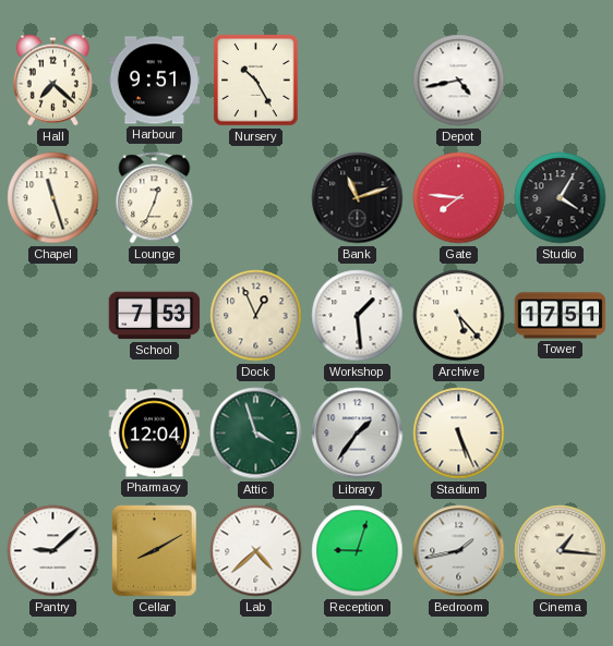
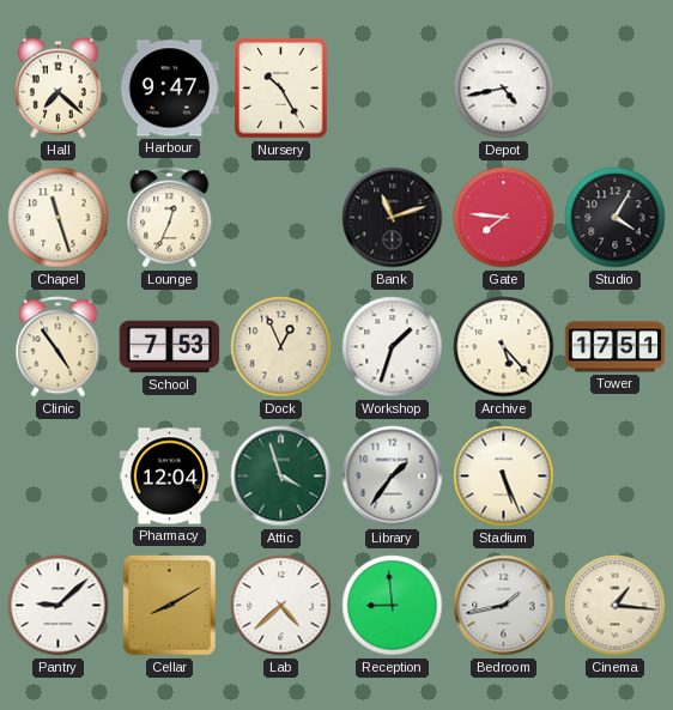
Harbour: 9:51 -> 9:47 (170, 89)
Clinic: none -> 4:54 (59, 347)
Workshop: 1:29 -> 1:33 (393, 347)
Reception: 9:03 -> 8:59 (393, 606)
